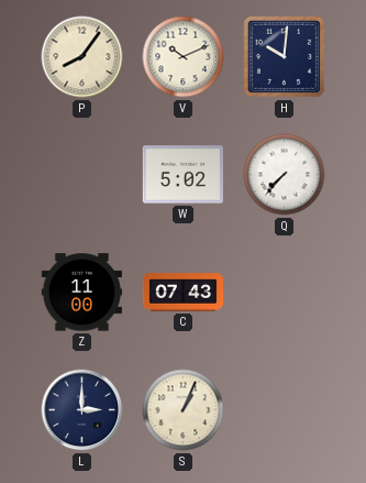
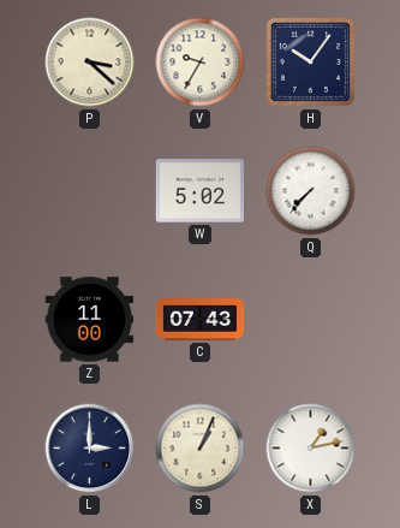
P: 8:06 -> 3:22 (90, 63)
V: 10:11 -> 9:35 (201, 63)
H: 10:01 -> 10:06 (310, 61)
X: none -> 1:13 (311, 449)
